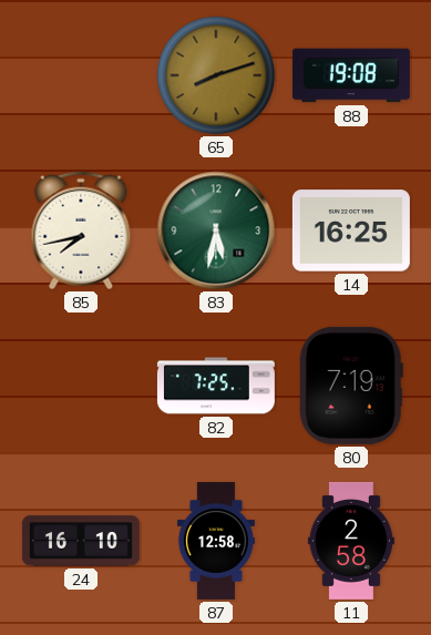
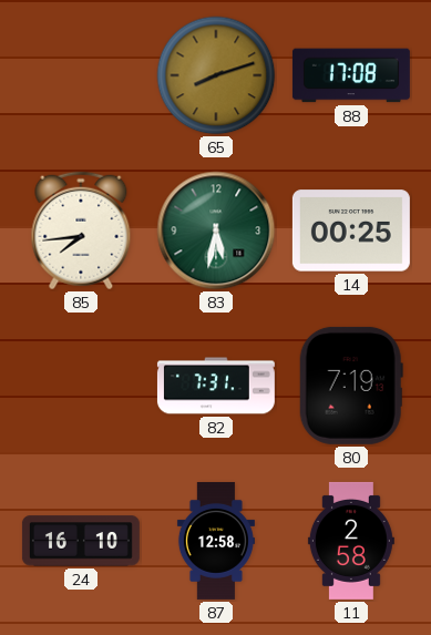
88: 19:08 -> 17:08 (351, 75)
85: 7:43 -> 7:44 (81, 231)
14: 16:25 -> 00:25 (351, 231)
82: 7:25 -> 7:31 (216, 386)
